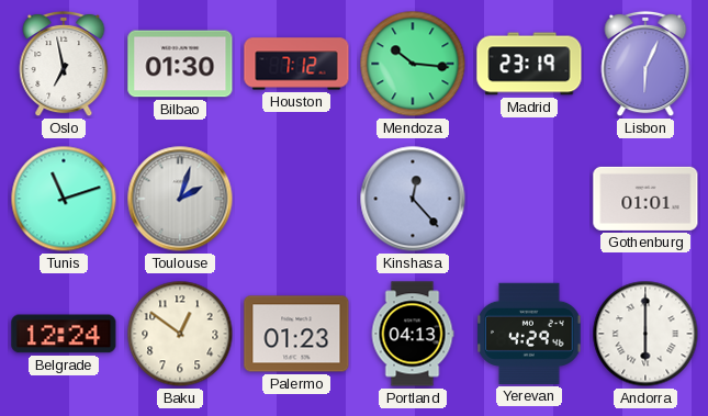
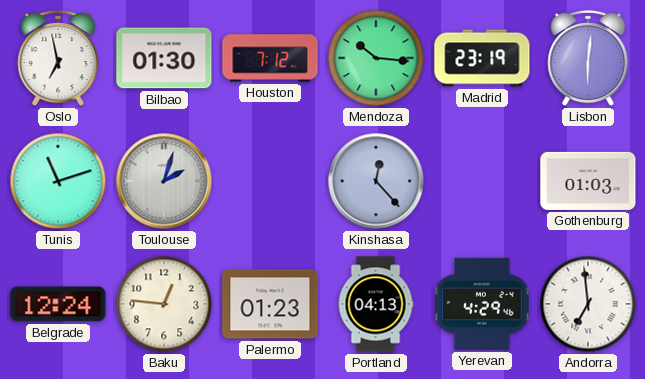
Lisbon: 6:04 -> 6:01 (588, 58)
Gothenburg: 01:01 -> 01:03 (588, 181)
Baku: 12:51 -> 12:46 (164, 304)
Andorra: 6:00 -> 6:59 (588, 304)
